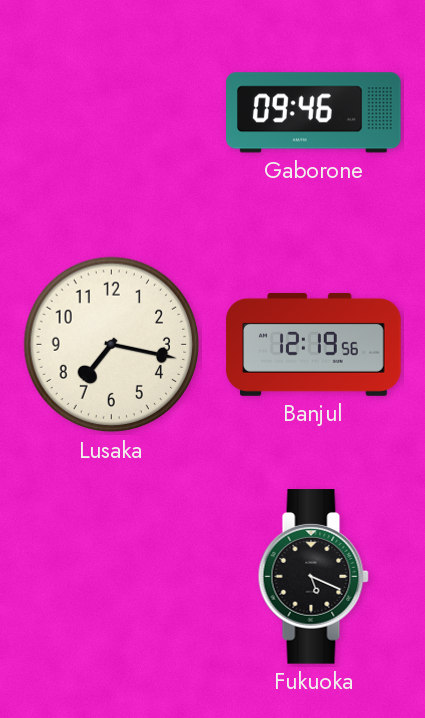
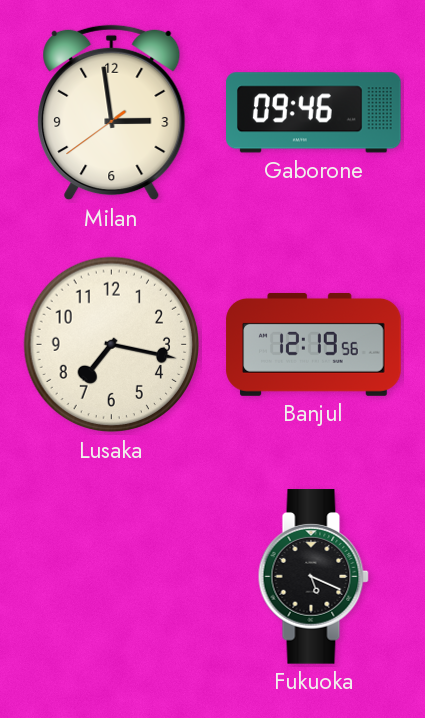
Milan: none -> 2:58 (112, 113)
